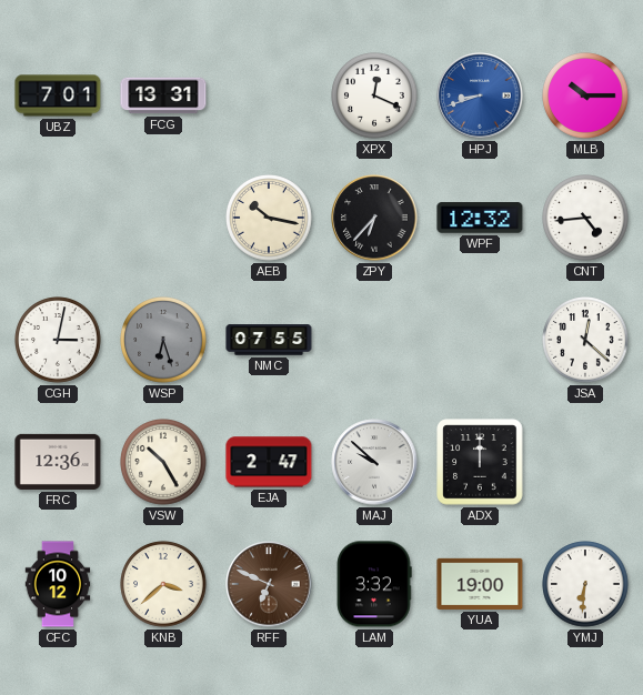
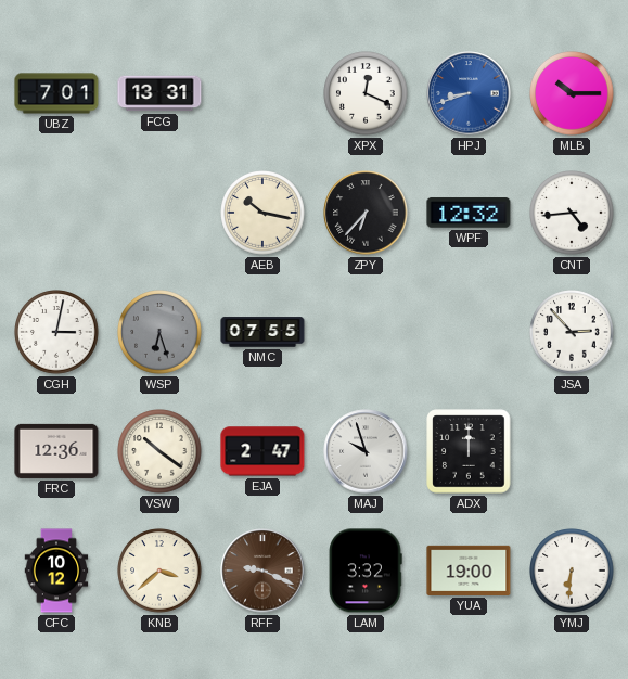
JSA: 12:22 -> 2:53 (572, 332)
VSW: 10:25 -> 10:21 (159, 451)
MAJ: 9:52 -> 9:57 (366, 451)
RFF: 6:49 -> 9:19 (262, 571)
